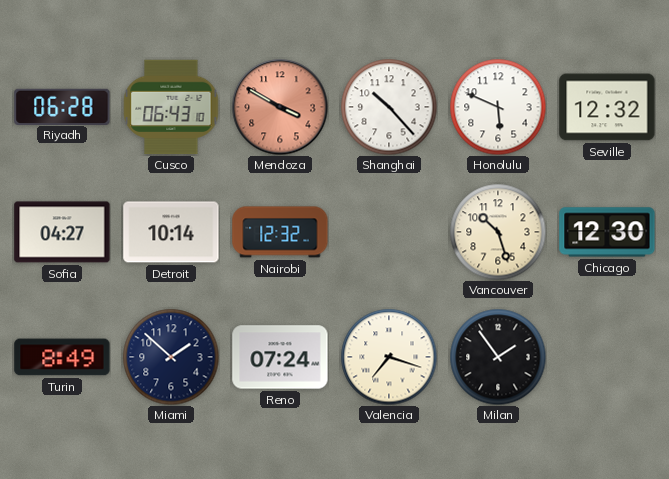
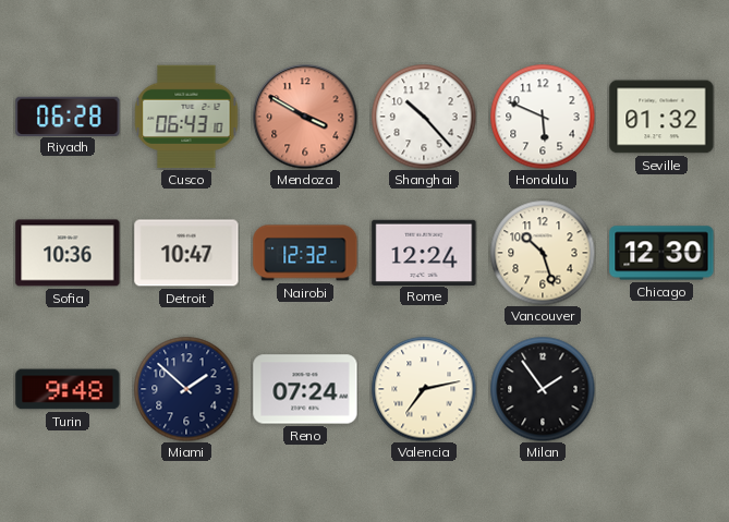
Seville: 12:32 -> 01:32 (661, 117)
Sofia: 04:27 -> 10:36 (68, 253)
Detroit: 10:14 -> 10:47 (186, 253)
Rome: none -> 12:24 (424, 252)
Turin: 8:49 -> 9:48 (68, 389)
Valencia: 7:18 -> 7:13 (424, 389)
